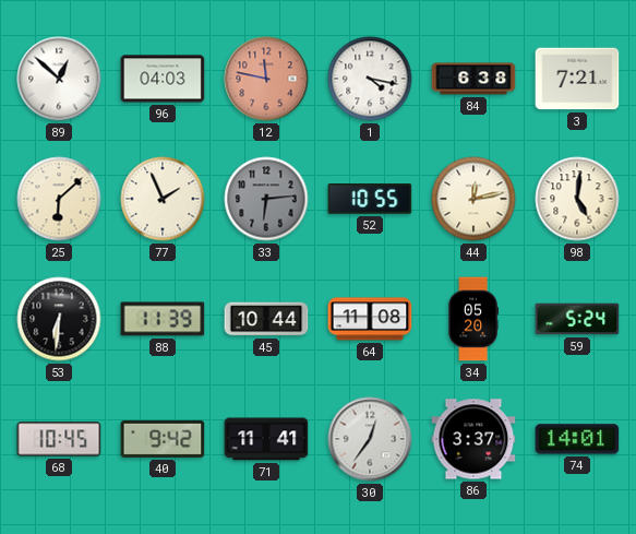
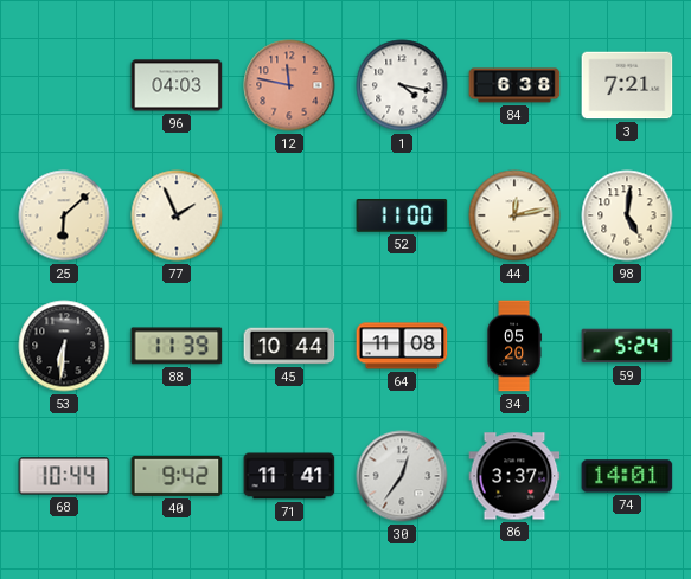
89: 12:52 -> none (59, 79)
33: 6:14 -> none (266, 199)
52: 10:55 -> 11:00 (402, 217)
68: 10:45 -> 10:44 (64, 476)
